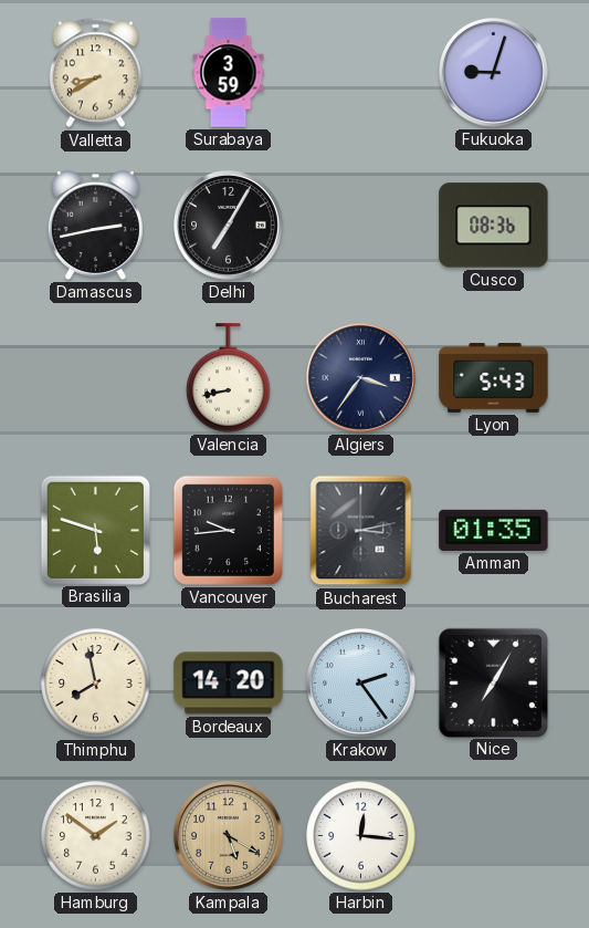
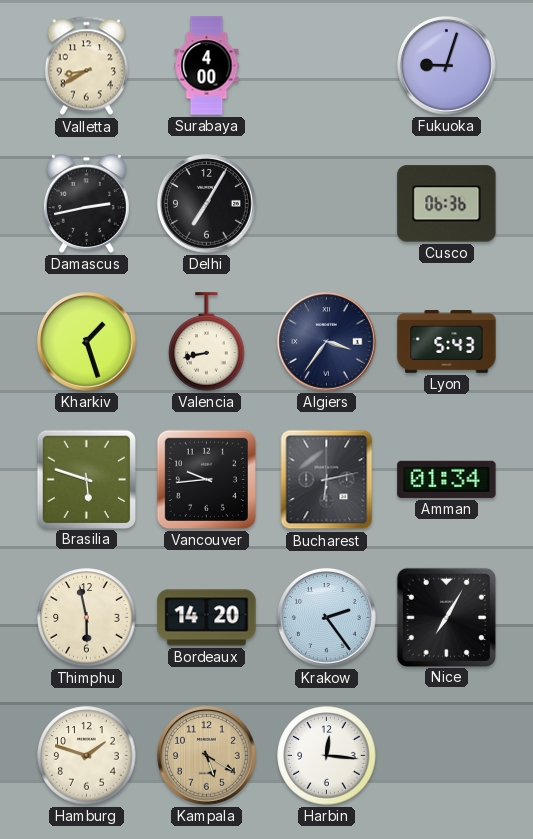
Surabaya: 3:59 -> 4:00 (207, 66)
Cusco: 08:36 -> 06:36 (447, 204)
Kharkiv: none -> 1:27 (87, 342)
Bucharest: 3:13 -> 6:13 (327, 480)
Amman: 01:35 -> 01:34 (447, 479)
Thimphu: 7:58 -> 5:58 (87, 618)
Hamburg: 1:51 -> 1:48 (87, 756)
